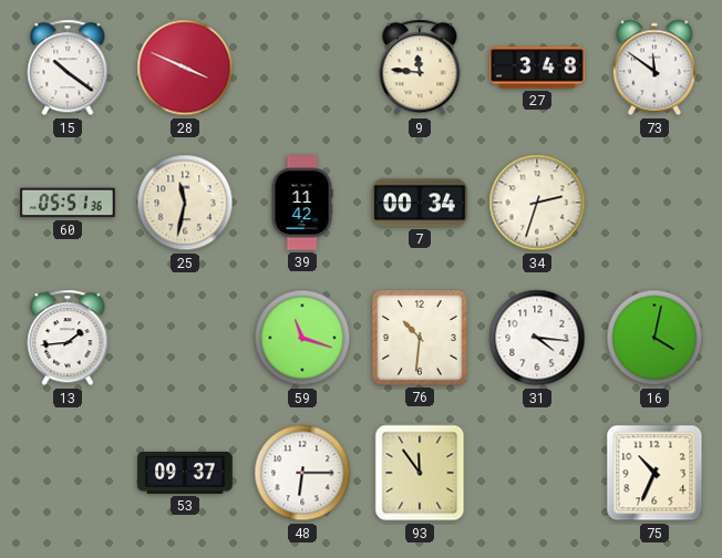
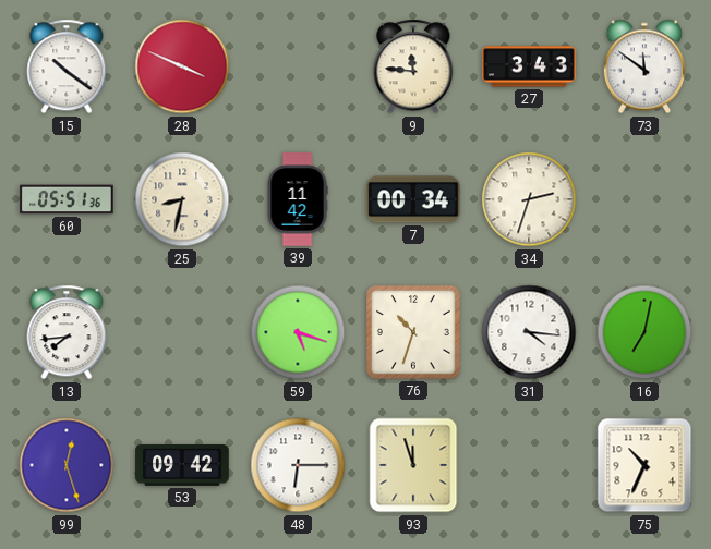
27: 3:48 -> 3:43 (529, 66)
25: 11:32 -> 8:32 (182, 199)
13: 1:44 -> 7:44 (67, 332)
59: 11:18 -> 5:18 (298, 332)
76: 10:31 -> 10:33 (414, 333)
16: 4:02 -> 7:02 (644, 332)
99: none -> 12:27 (67, 465)
53: 09:37 -> 09:42 (182, 466)
93: 11:54 -> 11:57 (413, 465)
